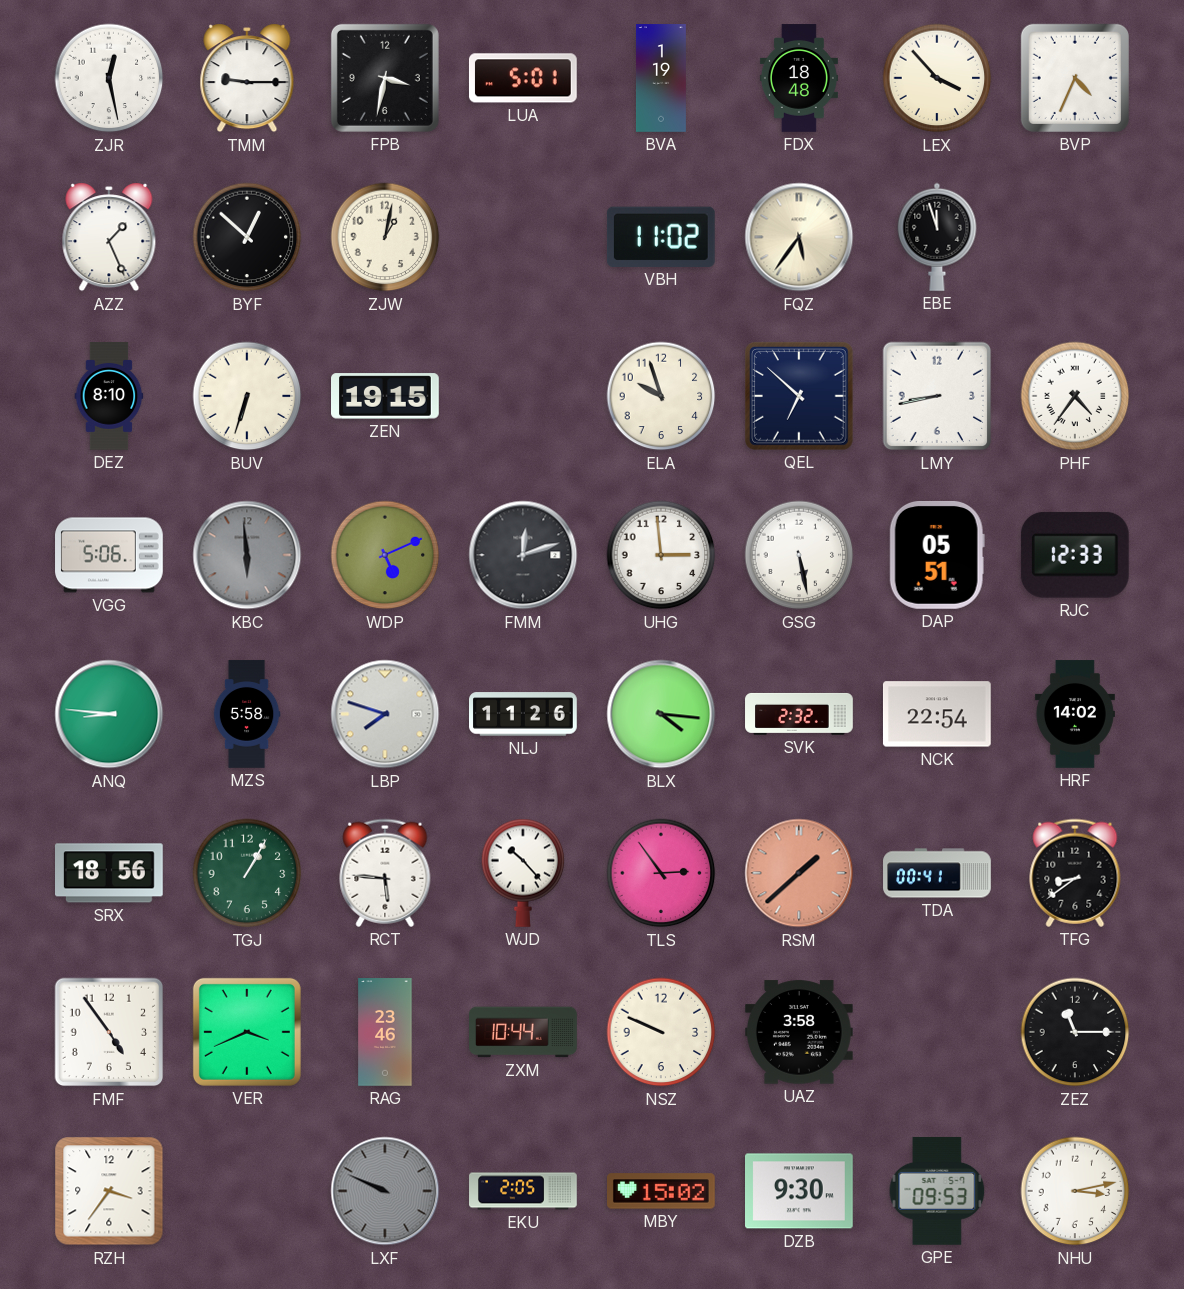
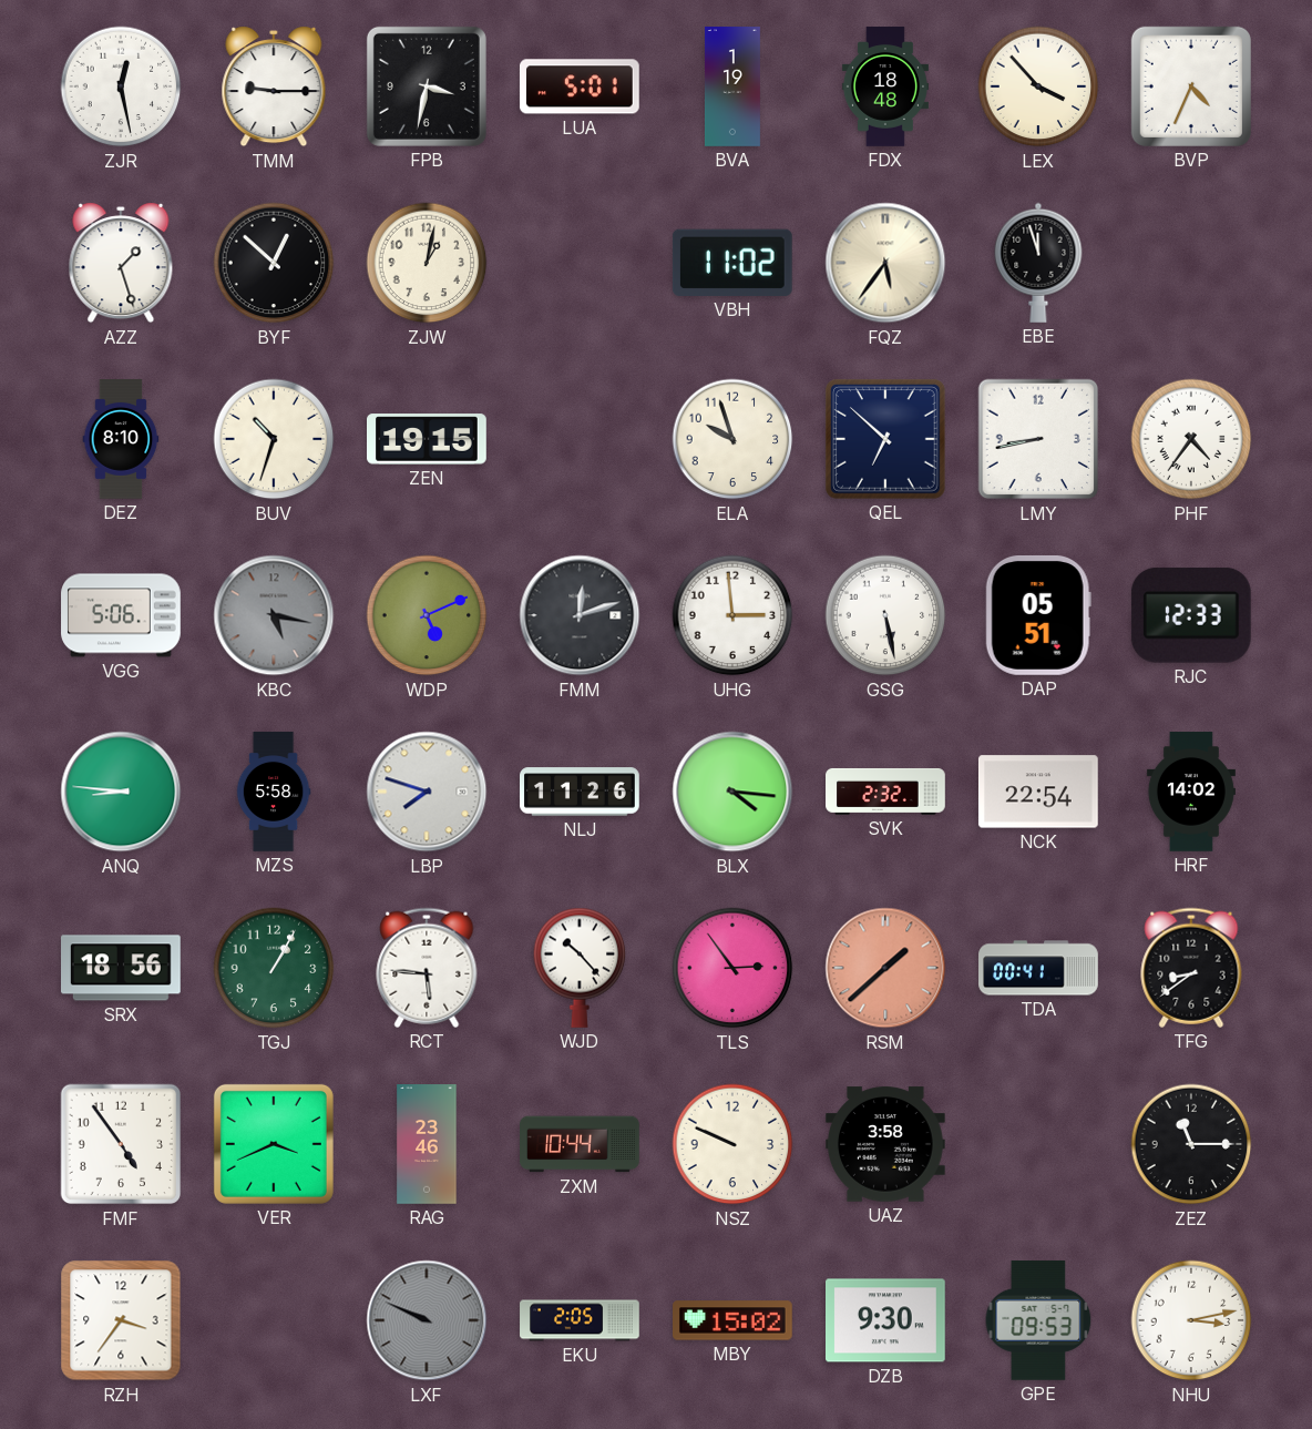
AZZ: 1:26 -> 1:27 (121, 263)
BUV: 6:33 -> 10:33 (274, 439)
KBC: 5:59 -> 5:17 (274, 615)
